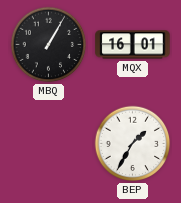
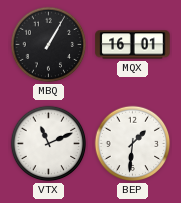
VTX: none -> 11:11 (49, 144)
BEP: 1:35 -> 1:31 (133, 144)
